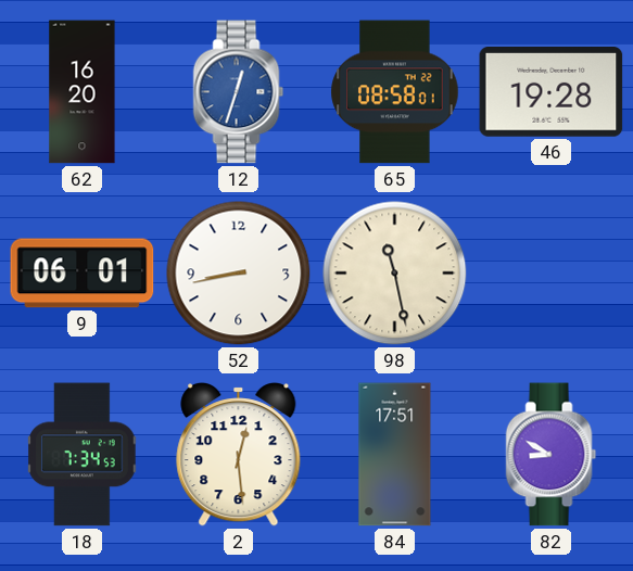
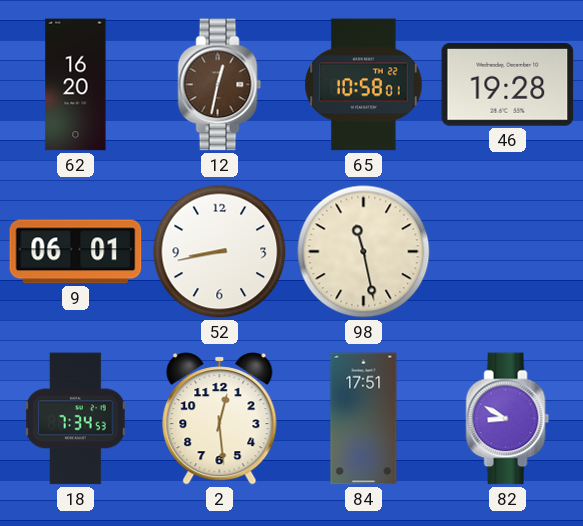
12: 12:33 -> 12:32 (220, 85)
12 dial: blue -> brown (220, 85)
65: 08:58 -> 10:58 (364, 85)
